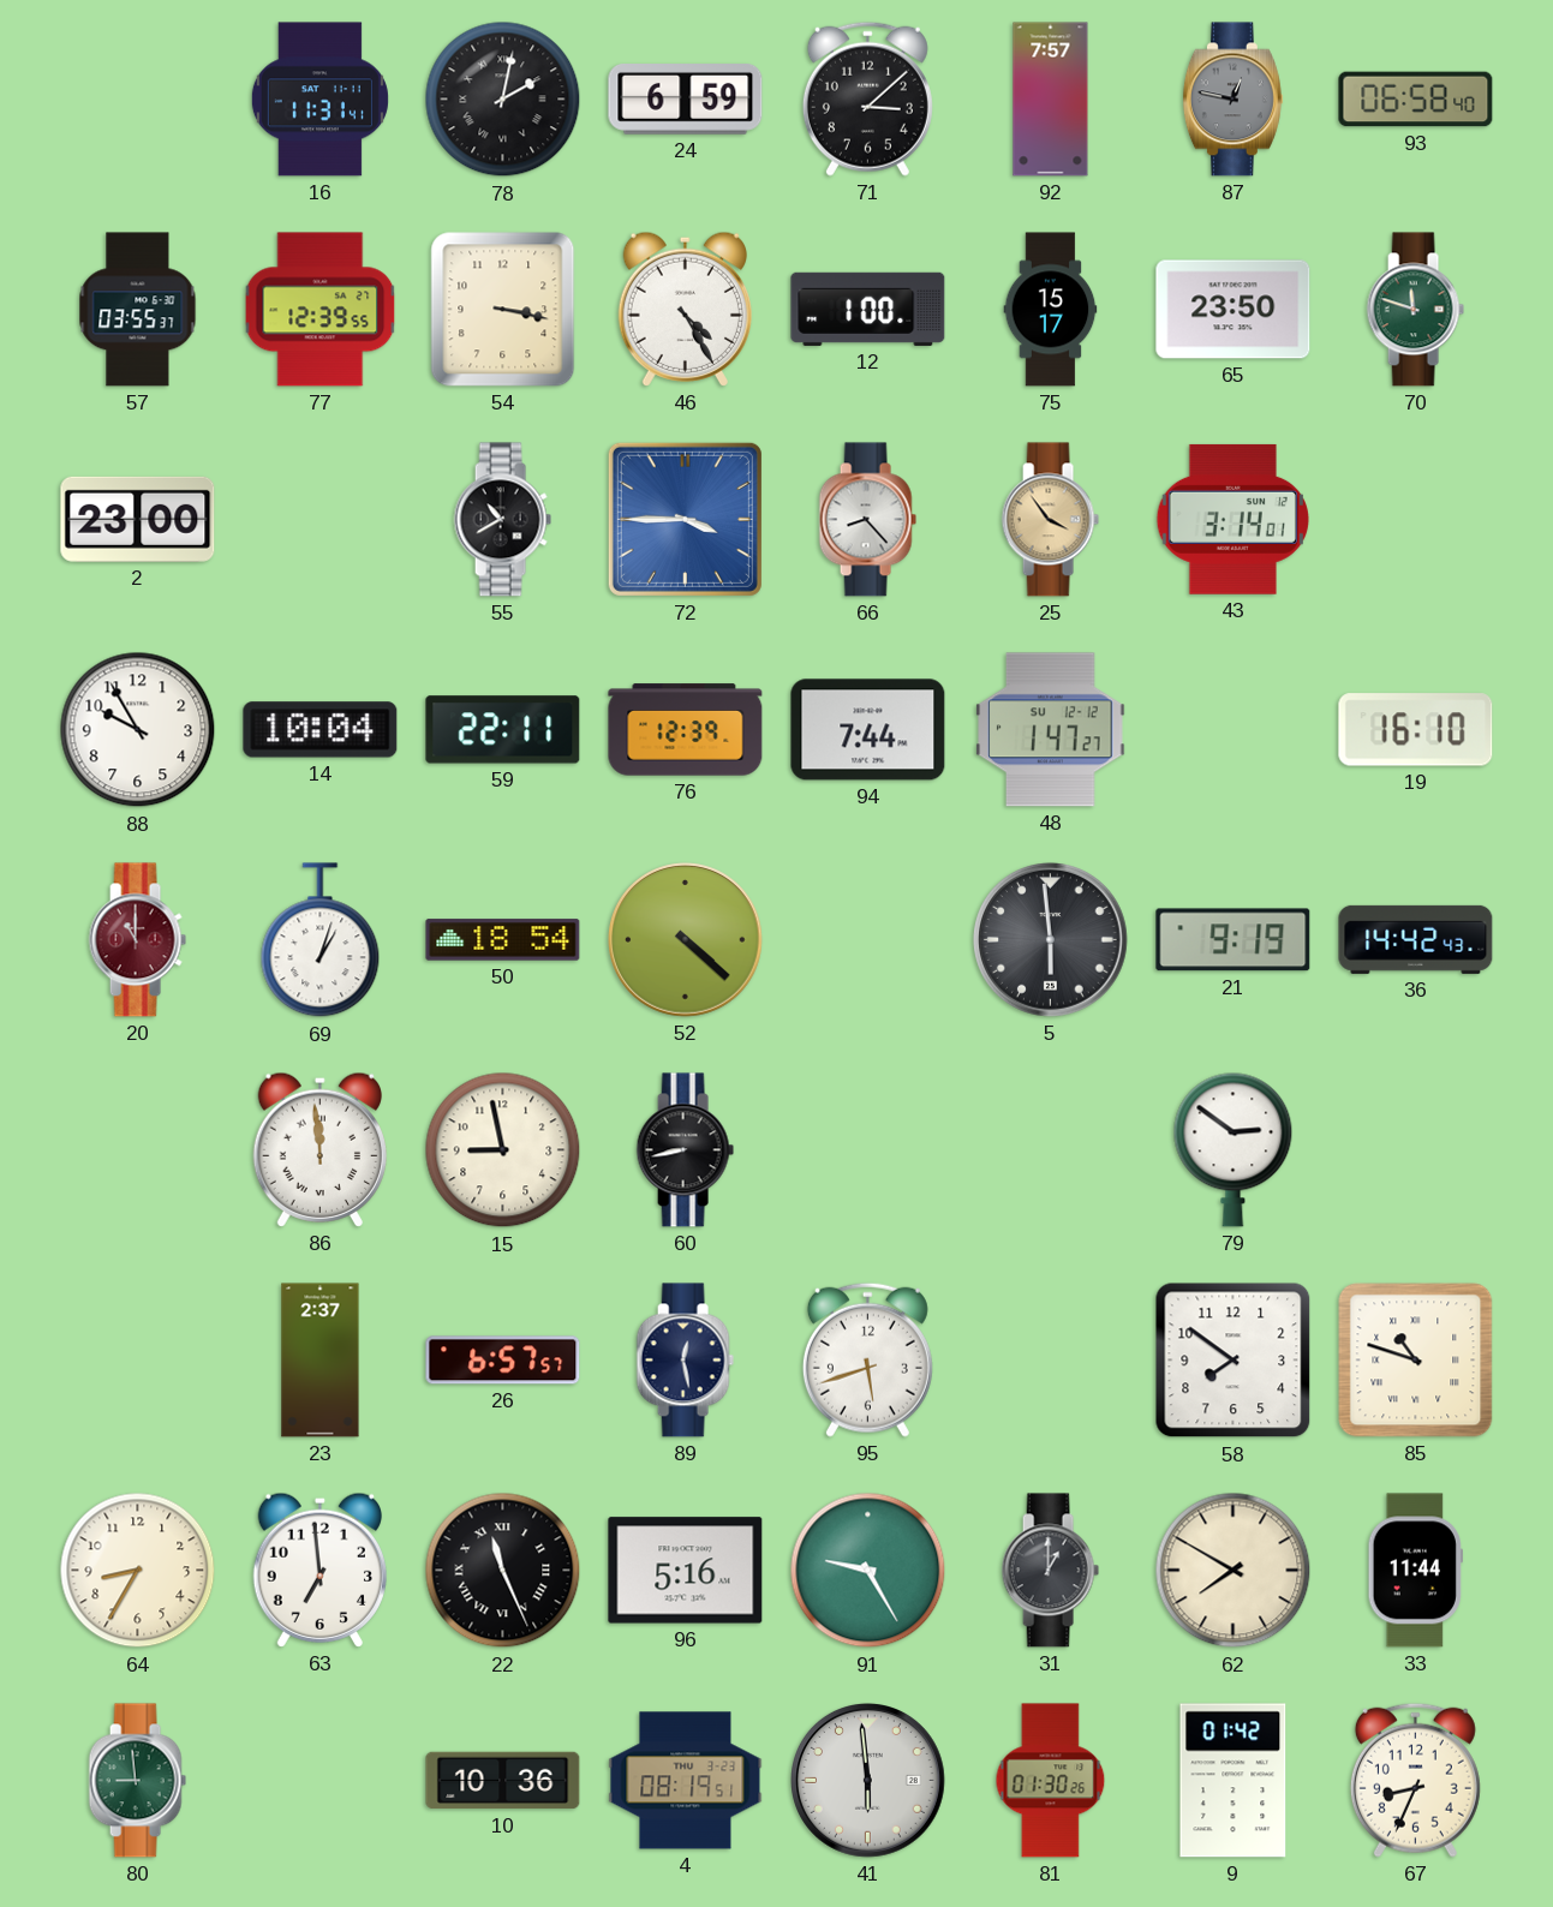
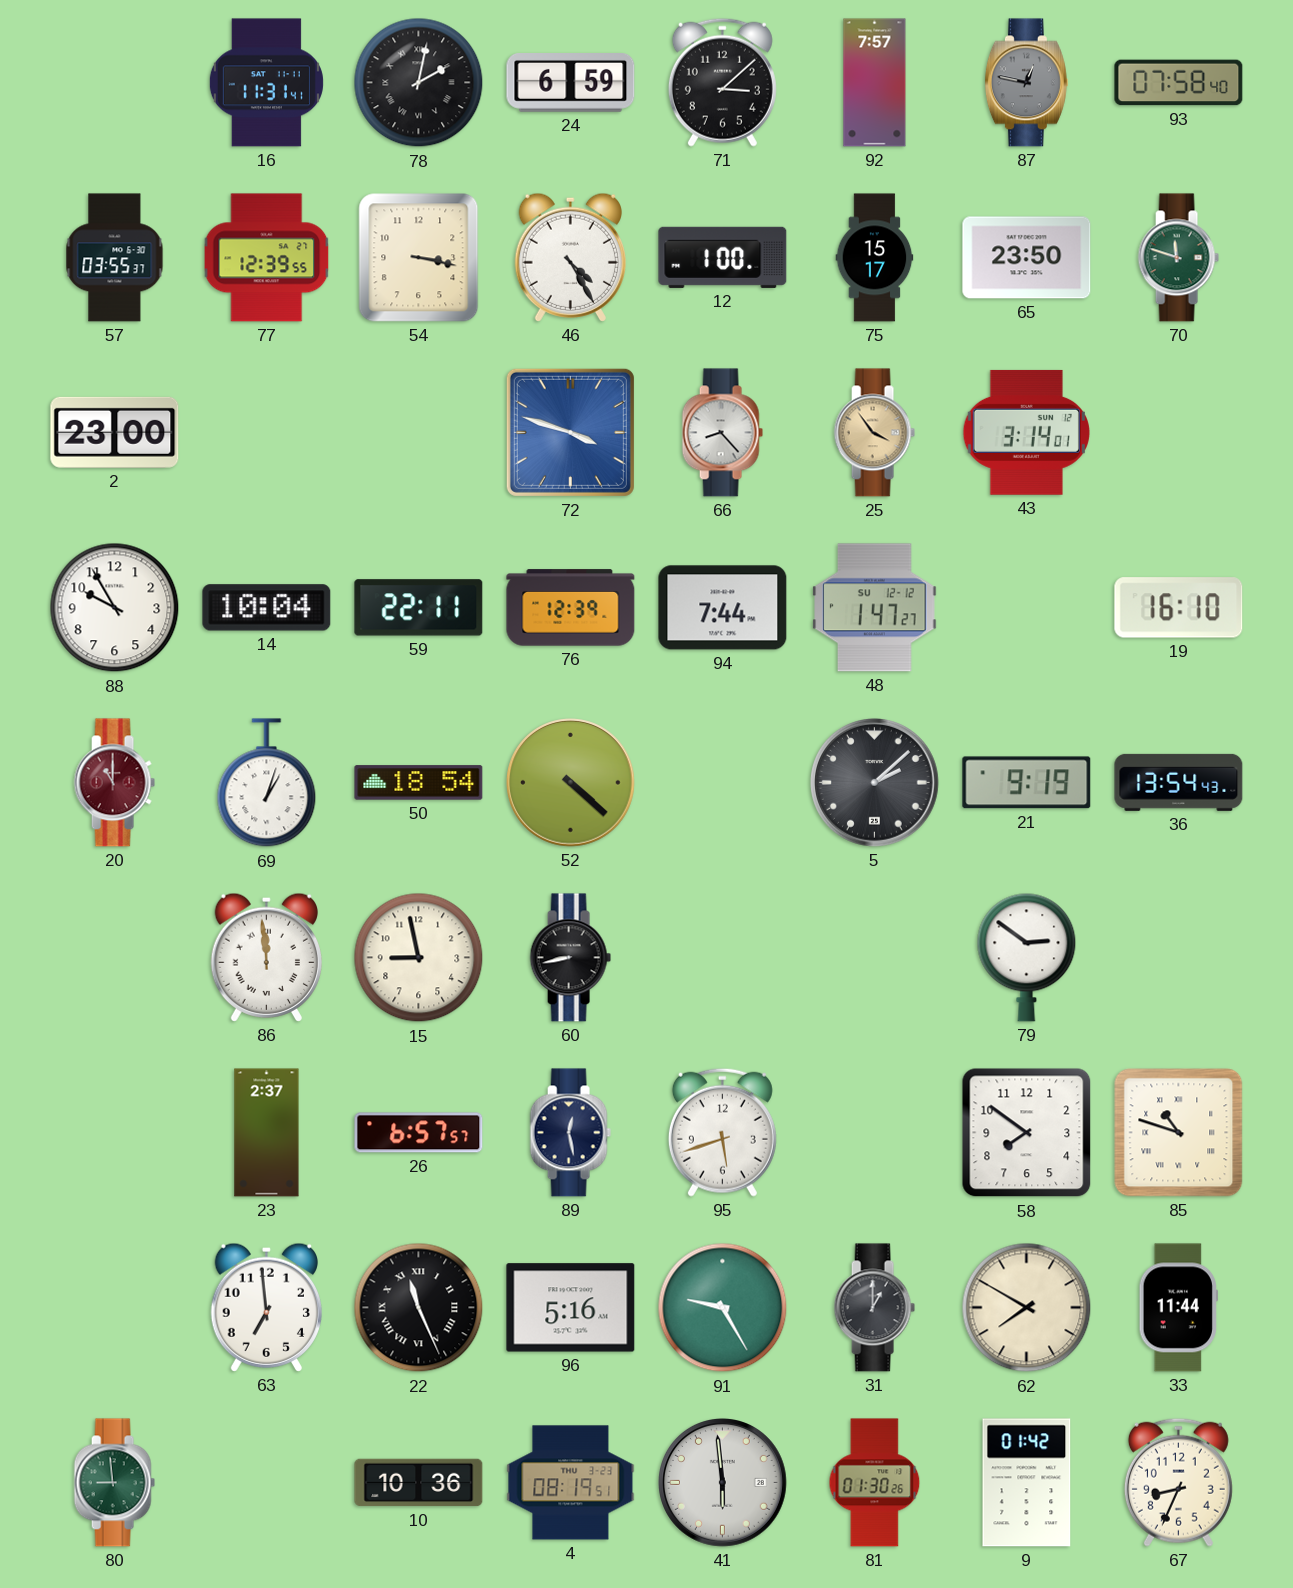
93: 06:58 -> 07:58 (1179, 83)
55: 10:40 -> none (502, 520)
72: 3:45 -> 3:48 (570, 432)
5: 5:59 -> 2:08 (875, 783)
36: 14:42 -> 13:54 (1179, 782)
64: 8:35 -> none (138, 1571)
